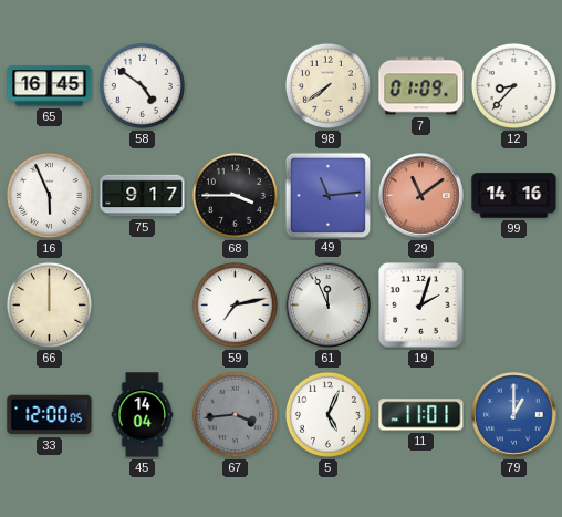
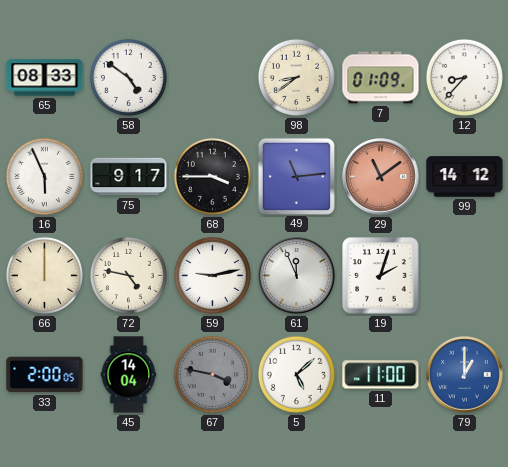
65: 16:45 -> 08:33 (45, 78)
98: 7:39 -> 8:39 (296, 77)
99: 14:16 -> 14:12 (465, 177)
72: none -> 4:47 (128, 275)
59: 7:13 -> 9:13 (212, 275)
33: 12:00 -> 2:00 (45, 375)
67: 3:44 -> 3:47 (212, 374)
5: 5:04 -> 5:08 (296, 374)
11: 11:01 -> 11:00 (381, 375)
